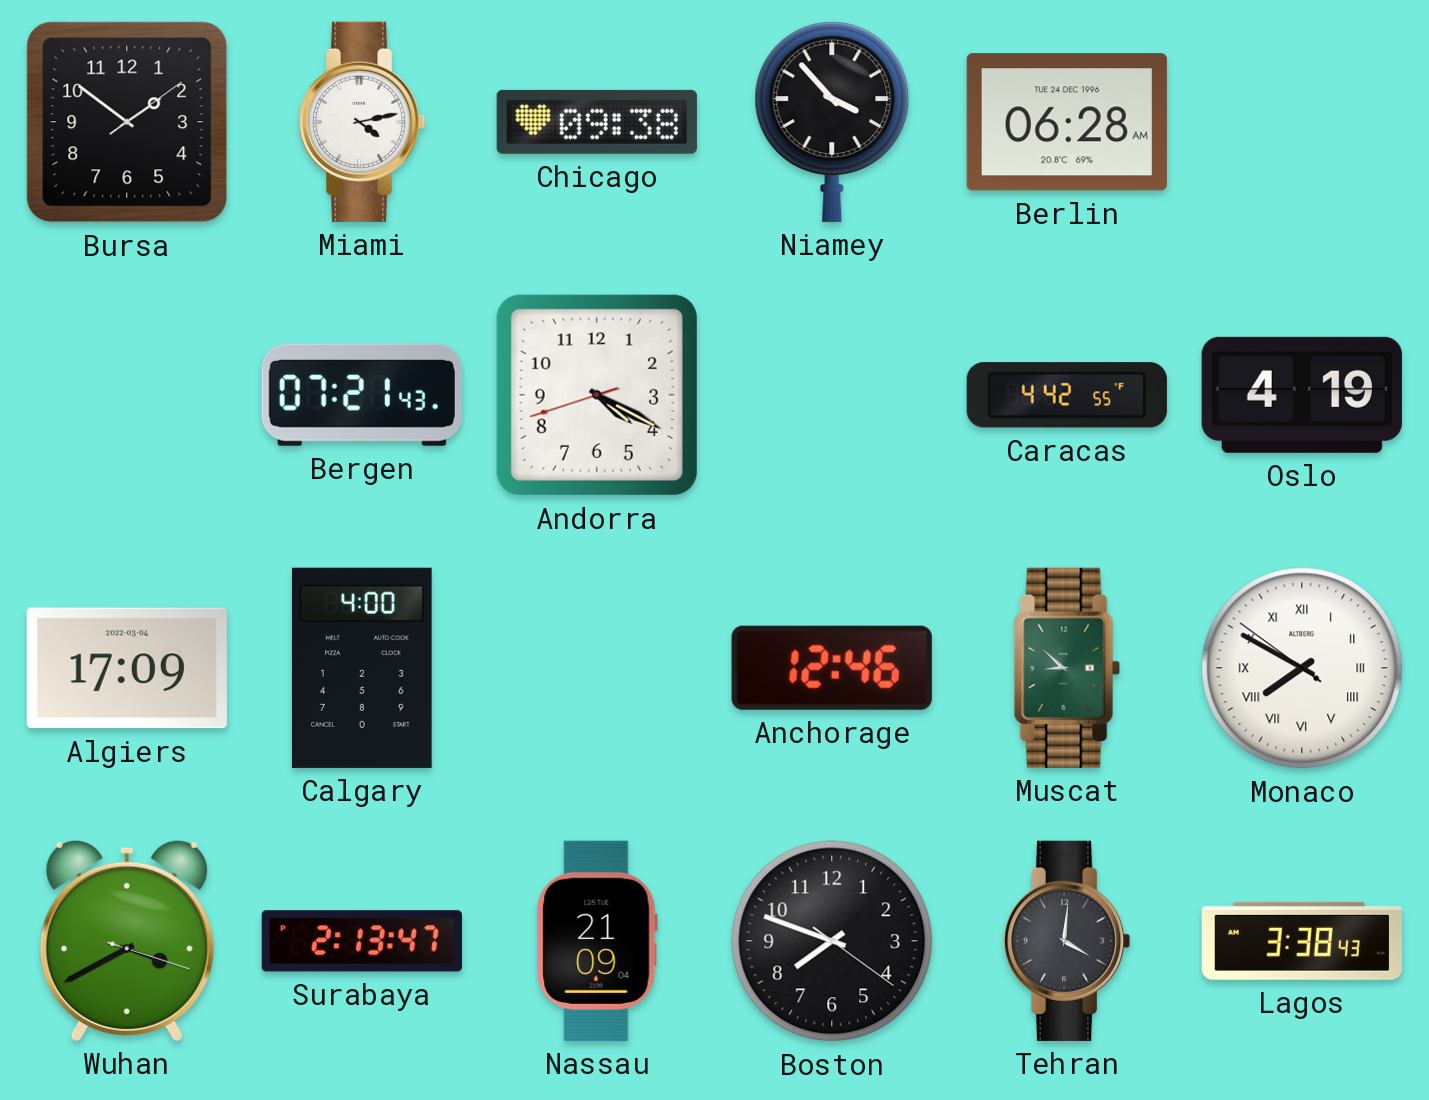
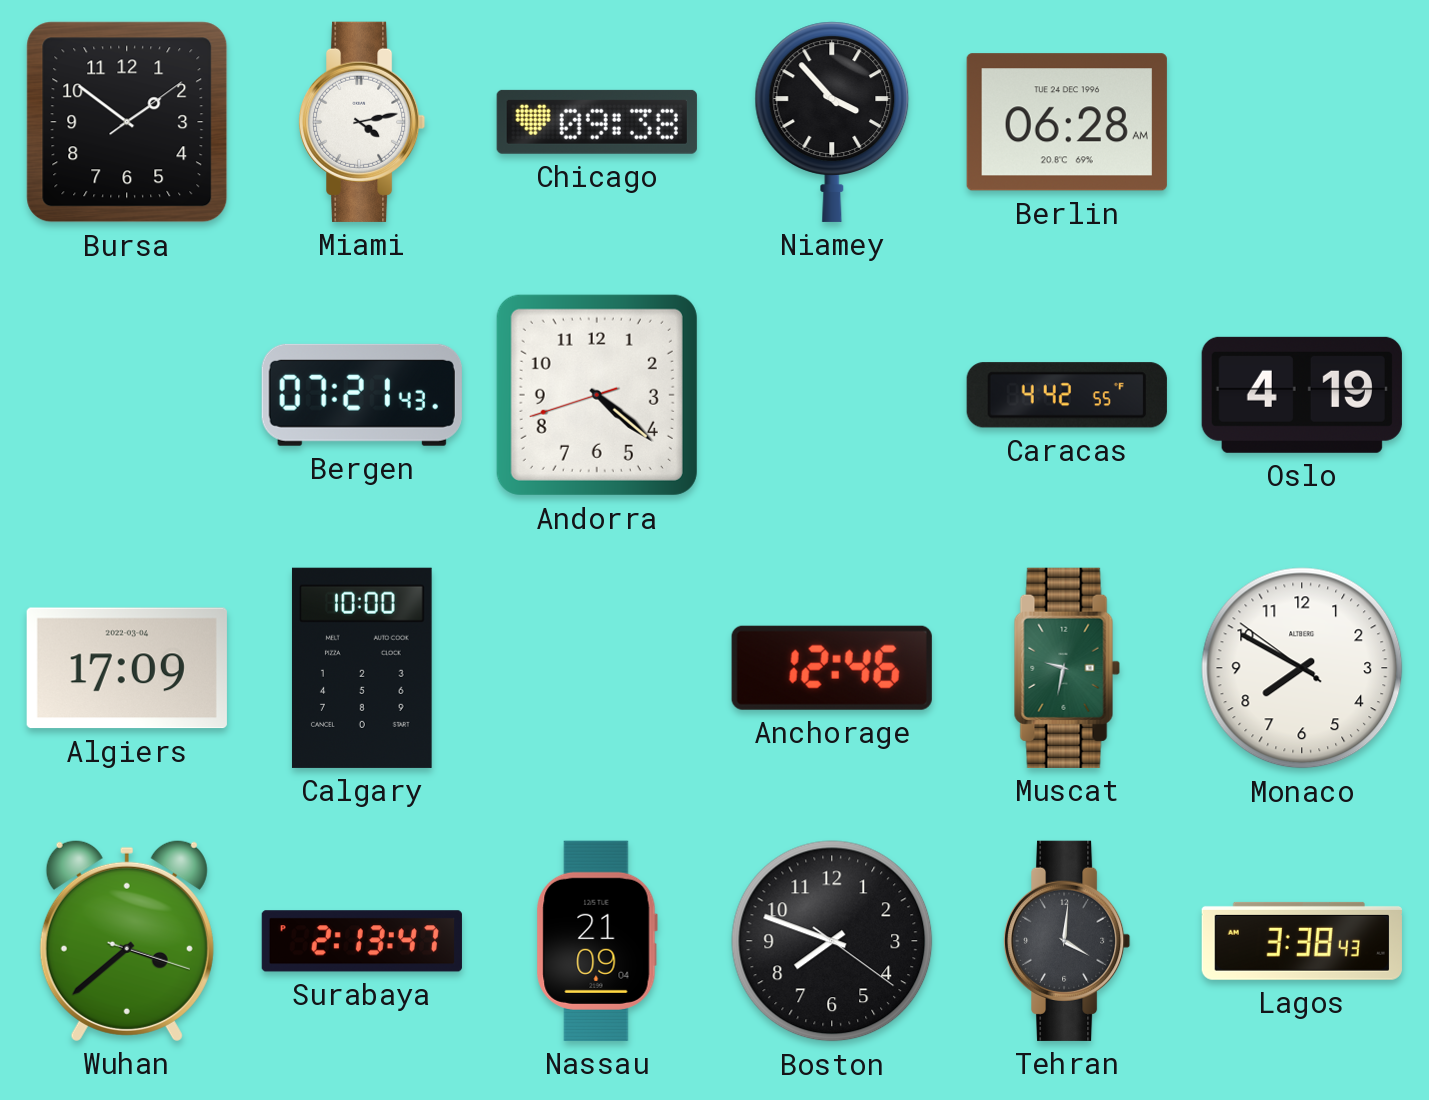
Andorra: 4:19 -> 4:21 (597, 395)
Calgary: 4:00 -> 10:00 (362, 668)
Muscat: 8:52 -> 9:32 (1067, 668)
Monaco numerals: Roman -> Arabic (1302, 668)
Wuhan: 3:40 -> 3:38 (127, 940)
